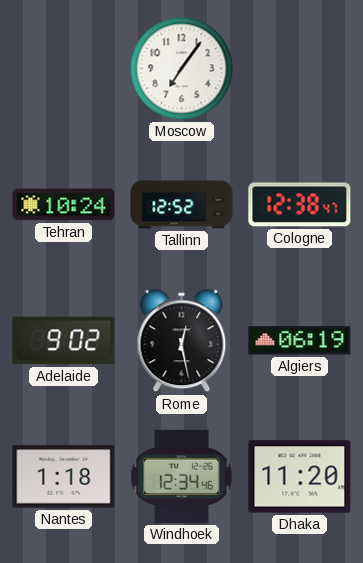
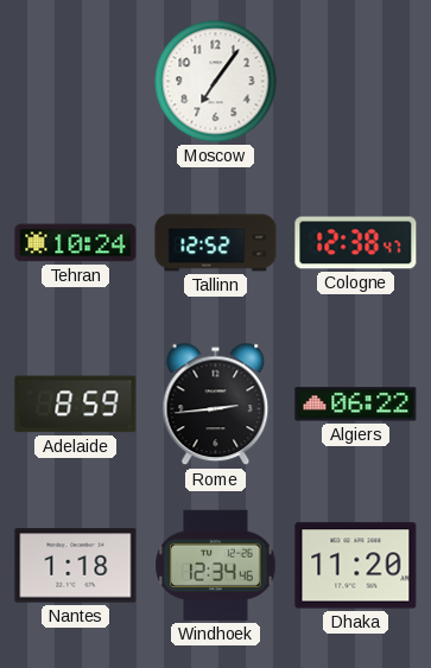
Adelaide: 9:02 -> 8:59 (76, 405)
Rome: 12:28 -> 2:44 (216, 405)
Algiers: 06:19 -> 06:22 (356, 405)
